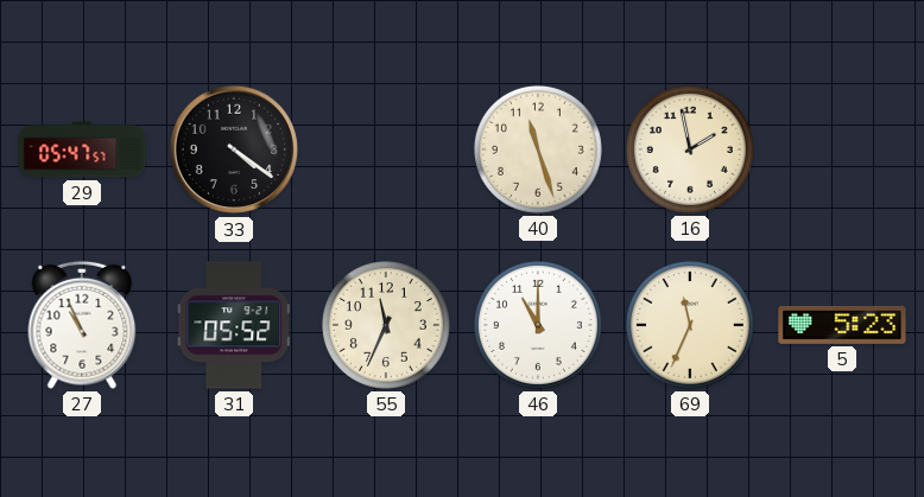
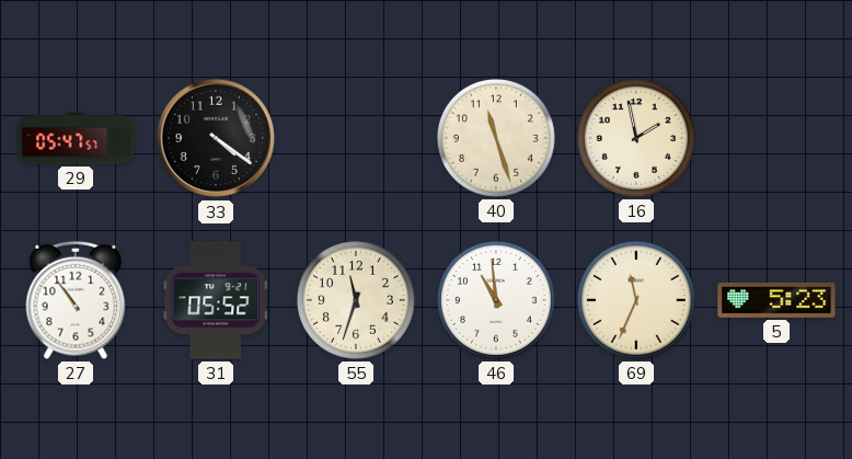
27: 10:56 -> 10:54 (76, 300)
55: 11:34 -> 11:33 (356, 300)
46: 11:00 -> 10:59 (496, 300)
